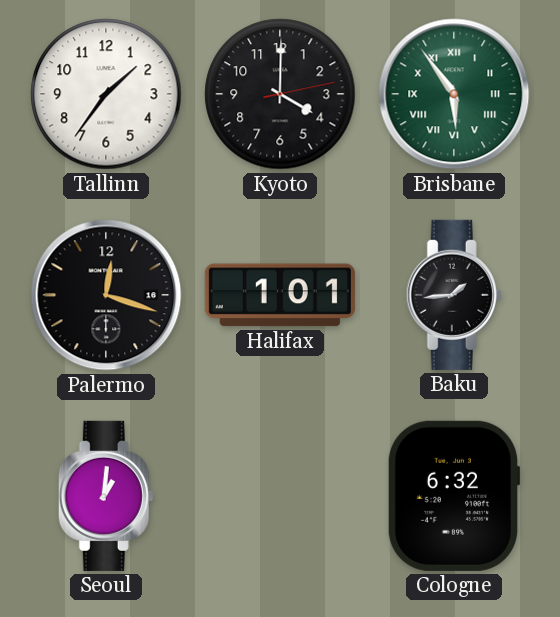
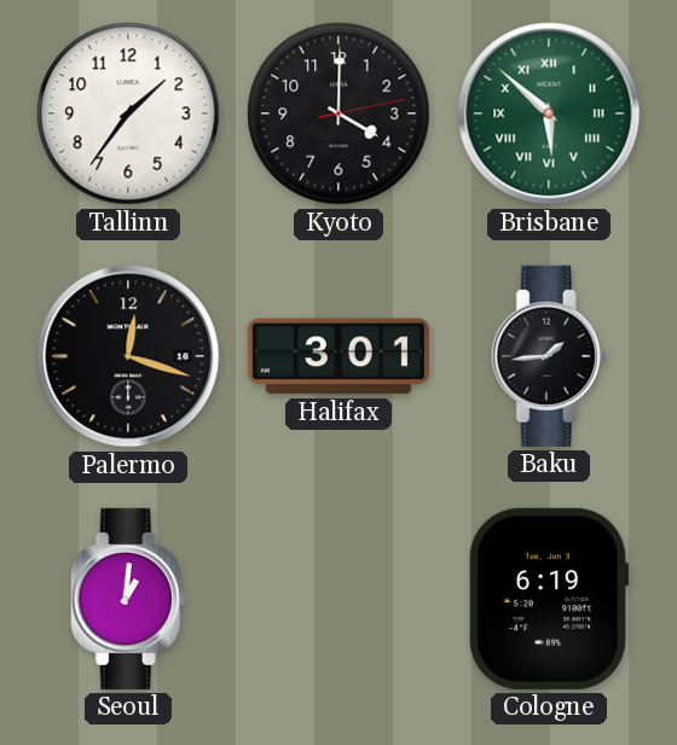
Brisbane: 5:54 -> 5:52 (549, 114)
Halifax: 1:01 -> 3:01 (338, 356)
Cologne: 6:32 -> 6:19 (549, 599)
